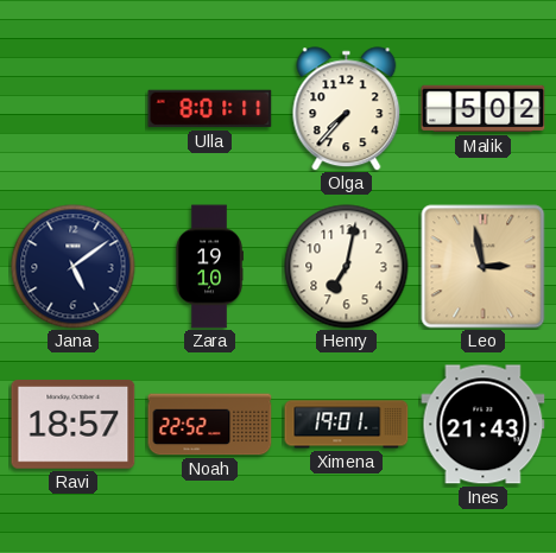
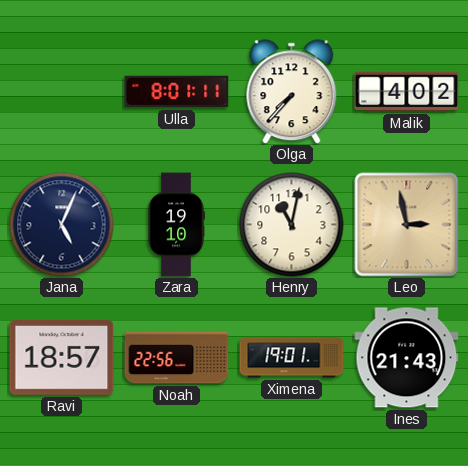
Malik: 5:02 -> 4:02 (407, 92)
Jana: 5:09 -> 5:04 (62, 225)
Henry: 7:02 -> 11:02 (292, 225)
Noah: 22:52 -> 22:56 (177, 358)
